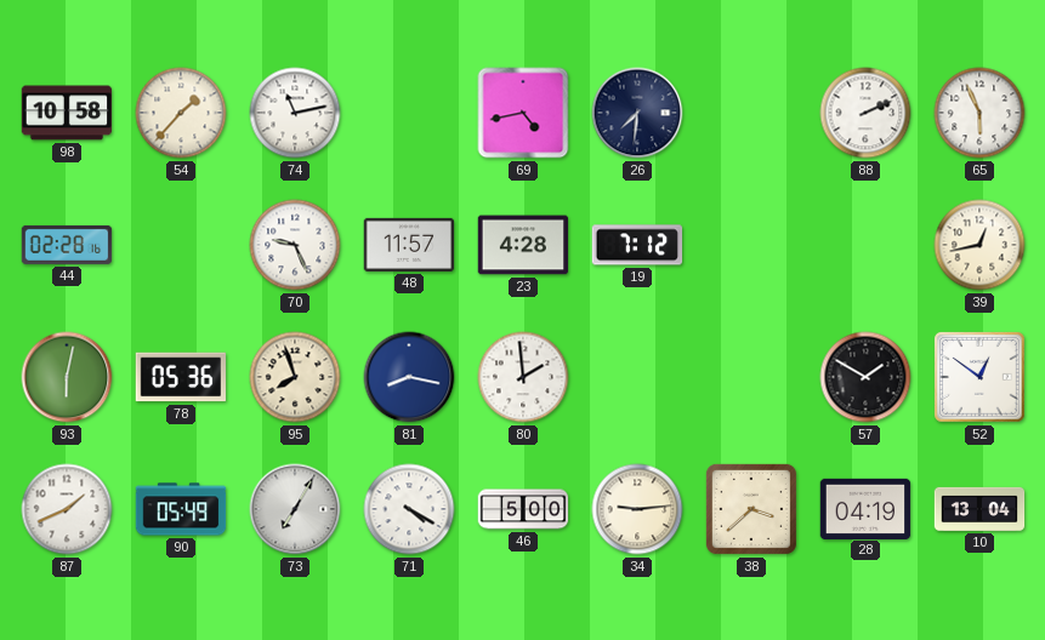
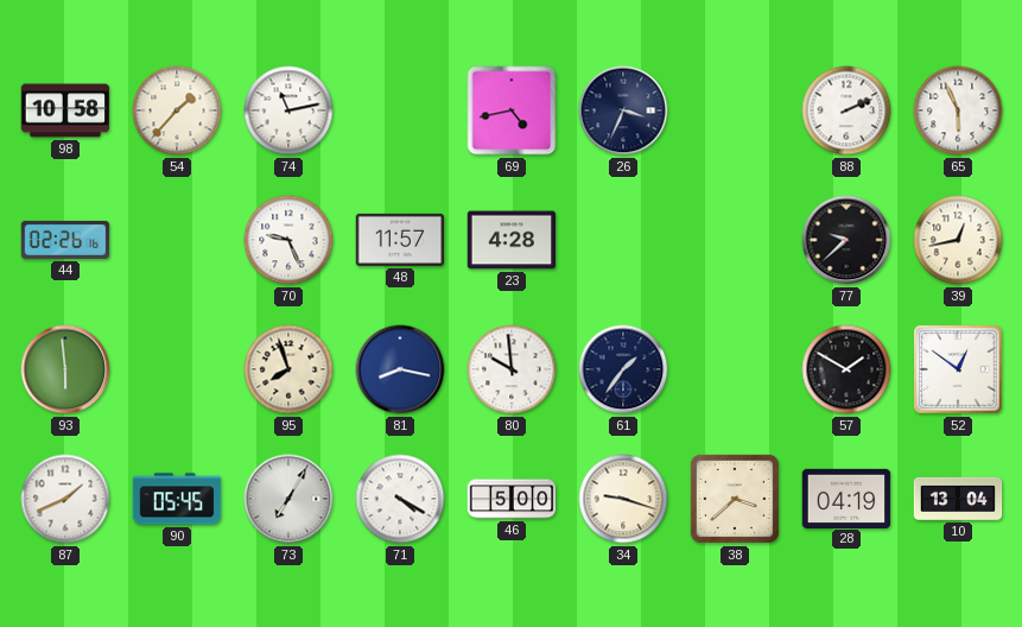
26: 7:31 -> 3:34 (623, 110)
44: 02:28 -> 02:26 (65, 240)
19: 7:12 -> none (637, 245)
77: none -> 9:38 (846, 240)
93: 6:02 -> 5:59 (65, 369)
78: 05:36 -> none (181, 377)
80: 1:59 -> 9:59 (512, 369)
61: none -> 1:36 (623, 369)
90: 05:49 -> 05:45 (177, 499)
34: 9:14 -> 9:18 (623, 499)
